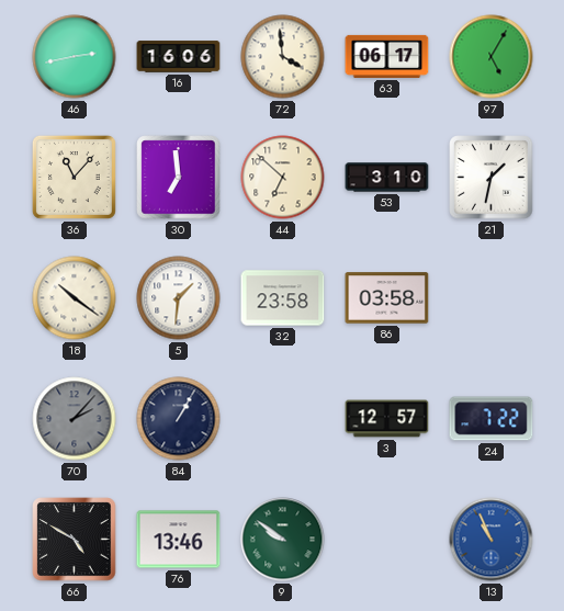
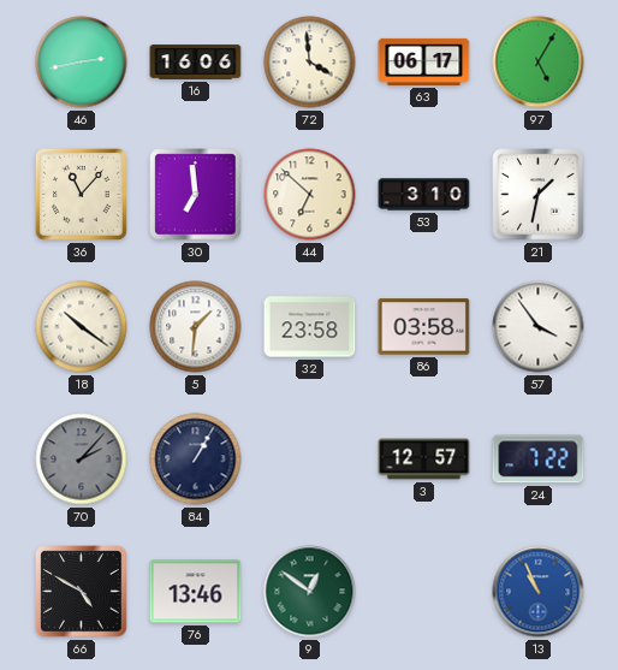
57: none -> 3:54 (539, 327)
9: 9:51 -> 12:51 (310, 592)
